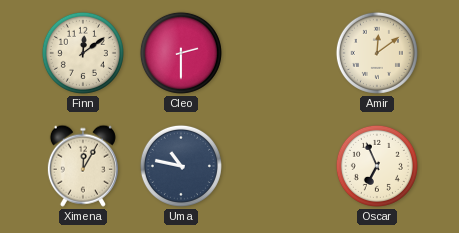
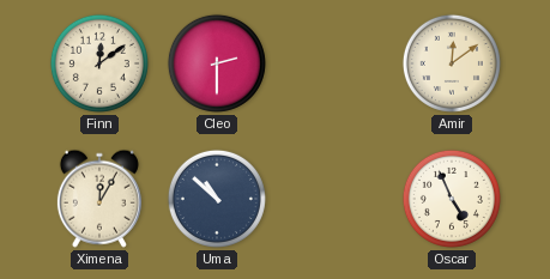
Uma: 10:47 -> 10:52 (217, 199)
Oscar: 6:56 -> 4:56 (452, 199)
